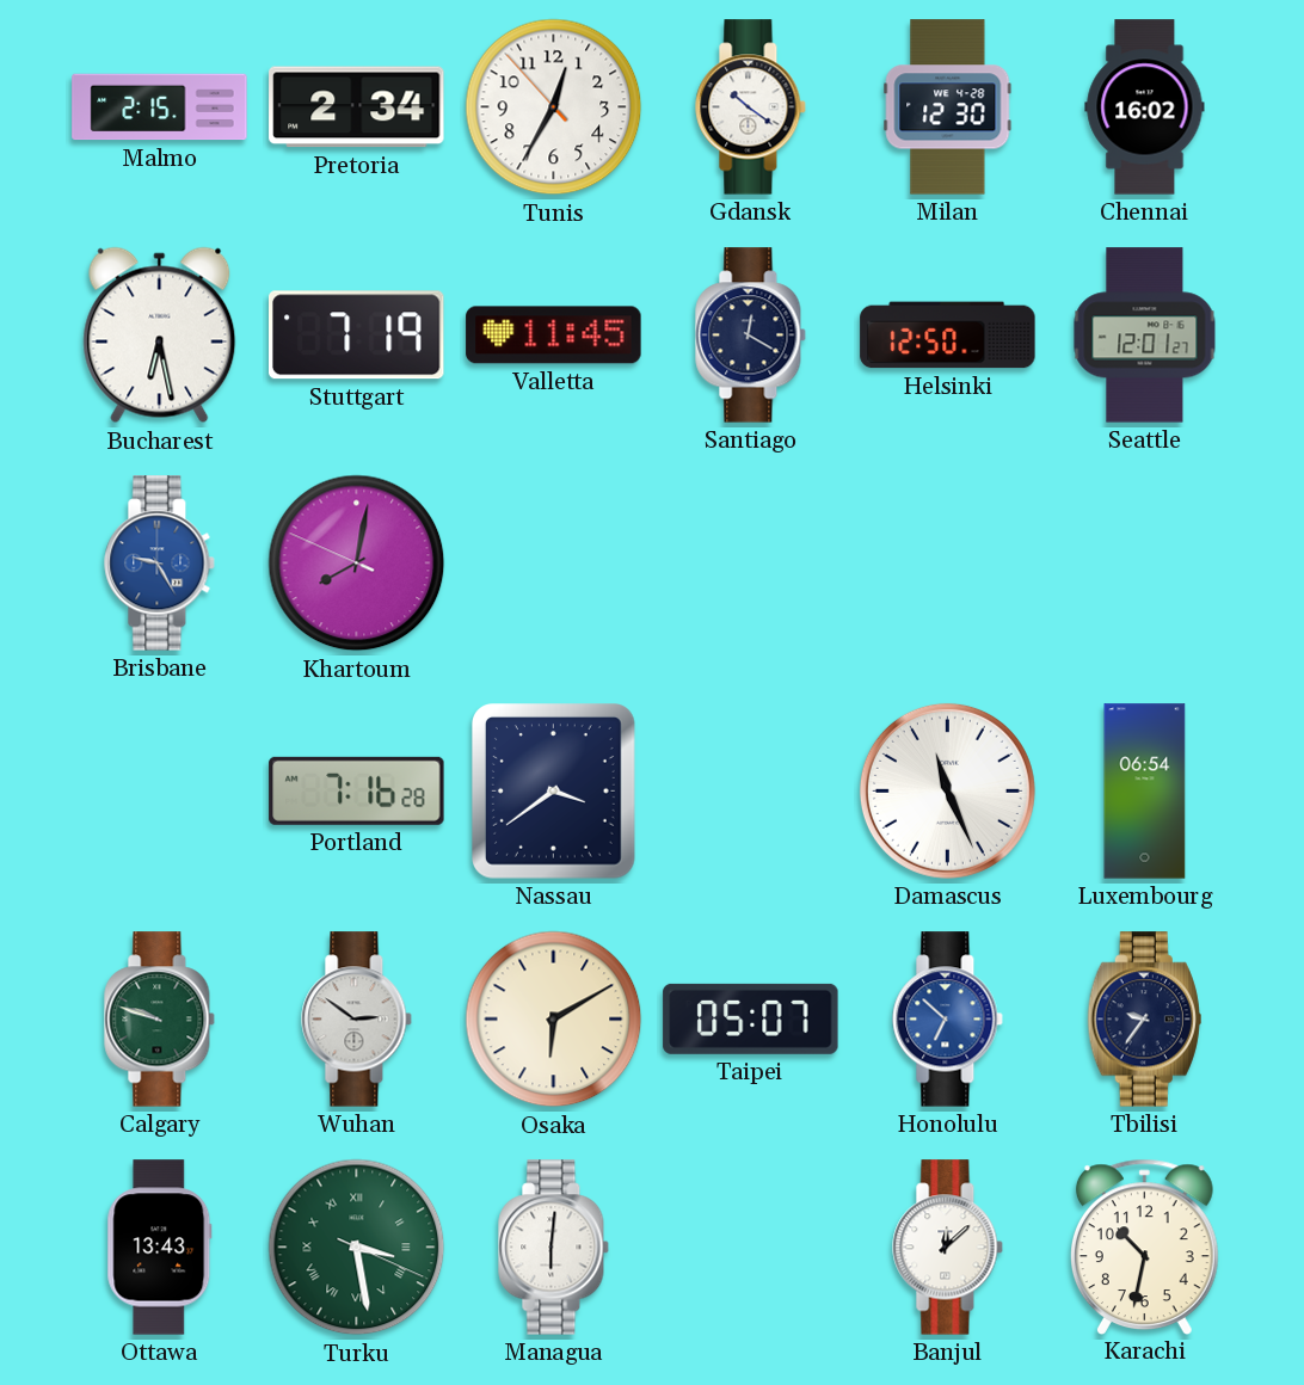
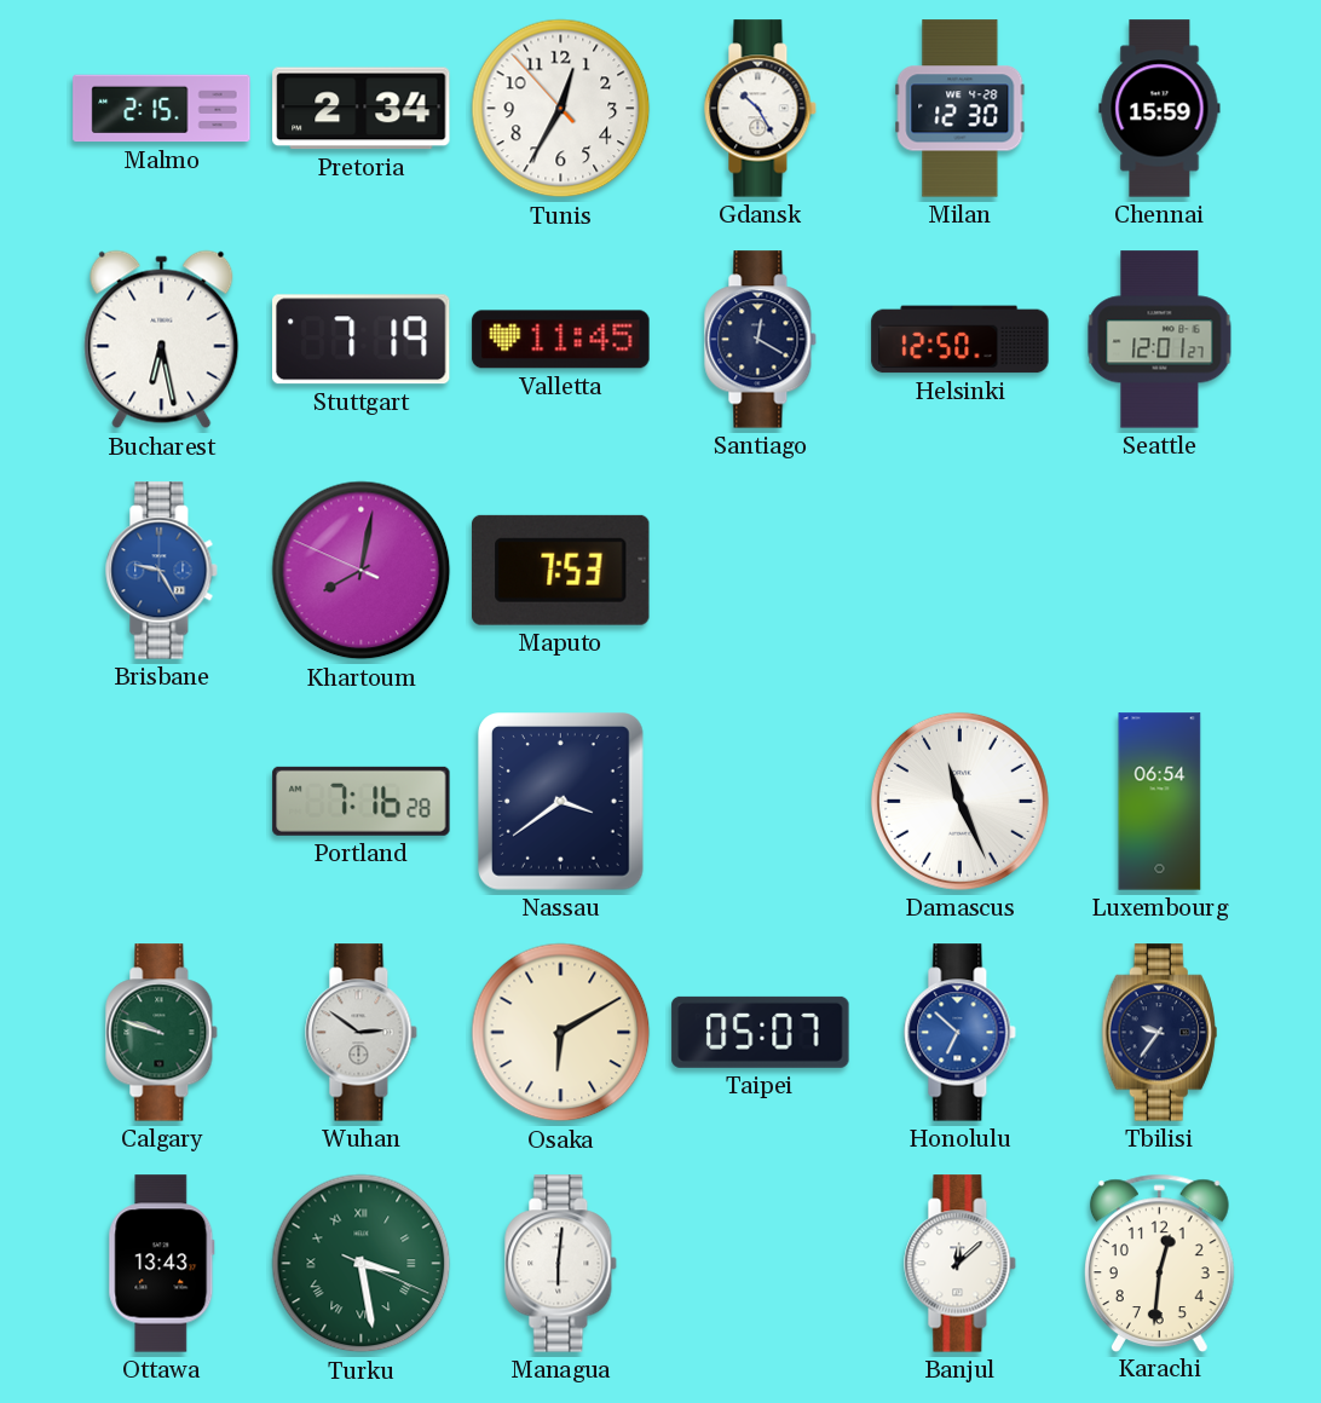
Gdansk: 10:21 -> 10:25 (761, 109)
Chennai: 16:02 -> 15:59 (1160, 109)
Maputo: none -> 7:53 (561, 570)
Karachi: 10:32 -> 12:31 (1159, 1263)
